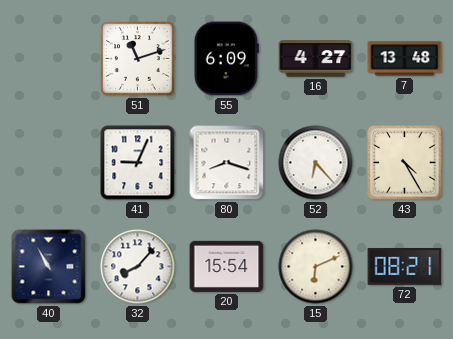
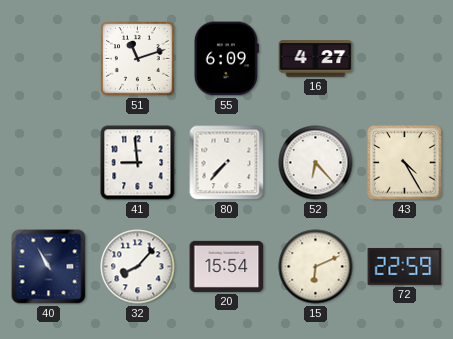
7: 13:48 -> none (405, 59)
41: 9:04 -> 8:59 (138, 163)
80: 8:18 -> 7:37 (227, 163)
72: 08:21 -> 22:59 (405, 266)
